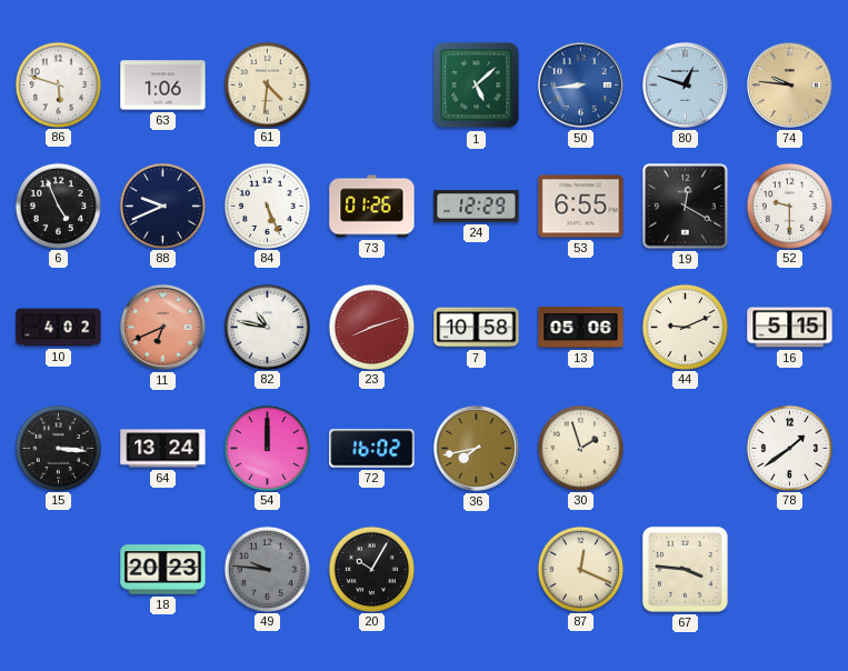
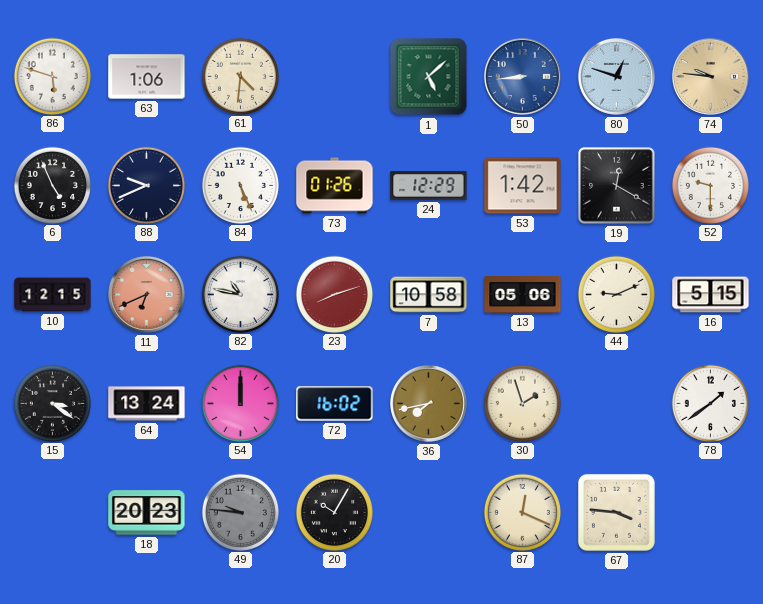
53: 6:55 -> 1:42 (523, 186)
10: 4:02 -> 12:15 (53, 295)
15: 3:16 -> 3:21 (52, 403)
